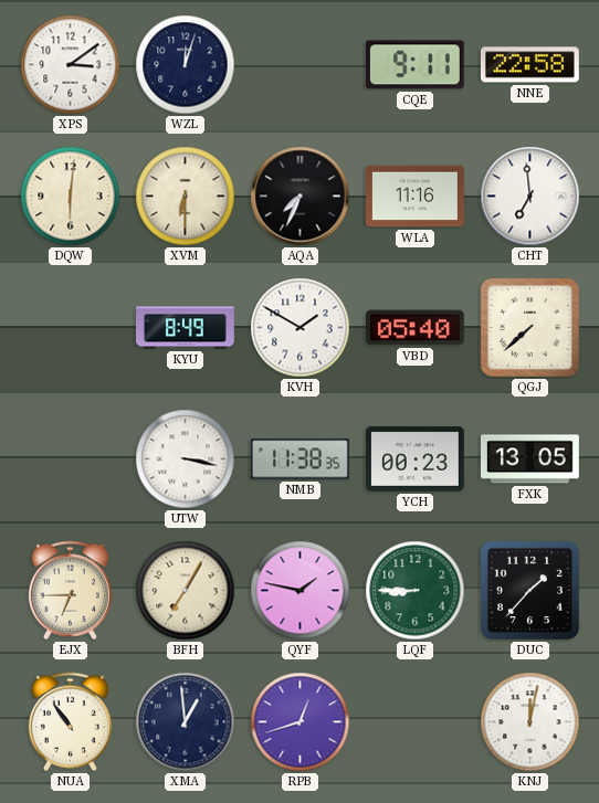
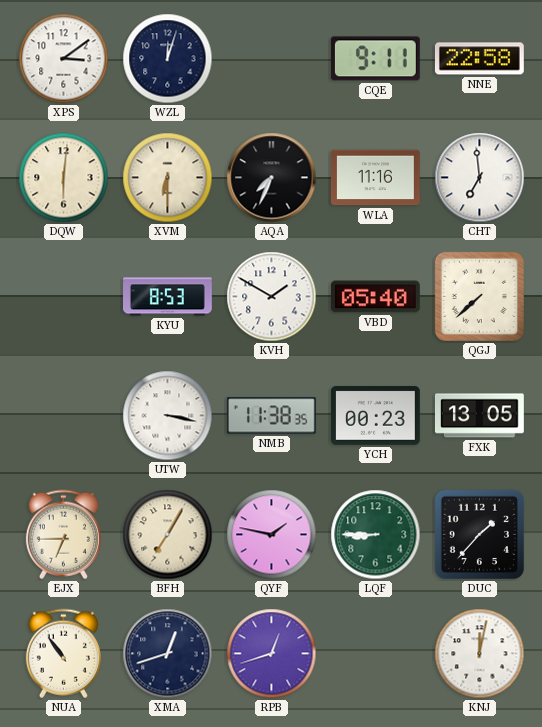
KYU: 8:49 -> 8:53 (168, 297)
XMA: 12:59 -> 12:42 (168, 654)
